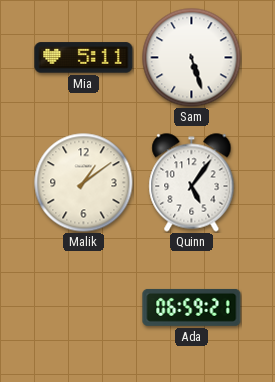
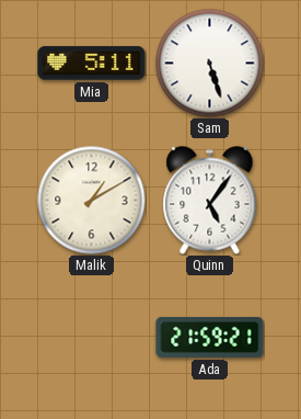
Malik: 1:09 -> 1:10 (92, 201)
Ada: 06:59 -> 21:59 (210, 337)
